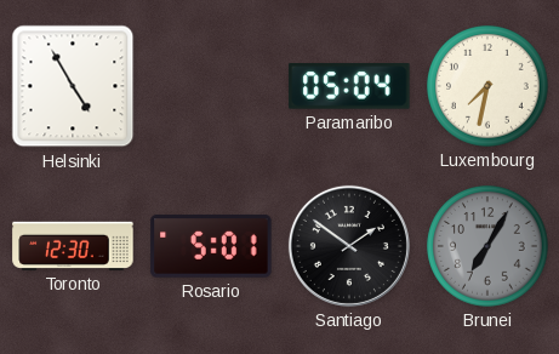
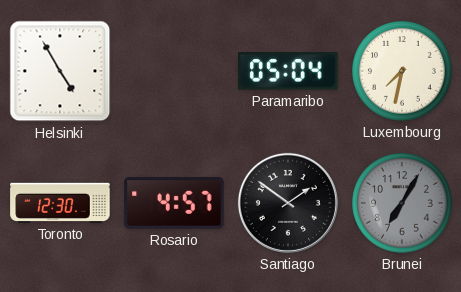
Rosario: 5:01 -> 4:57 (174, 203)
